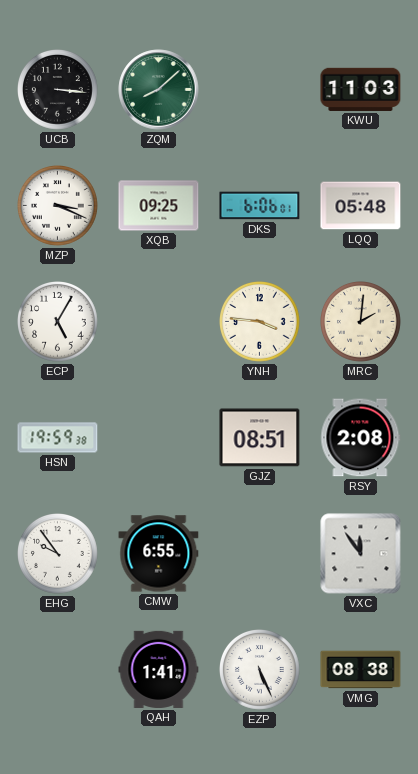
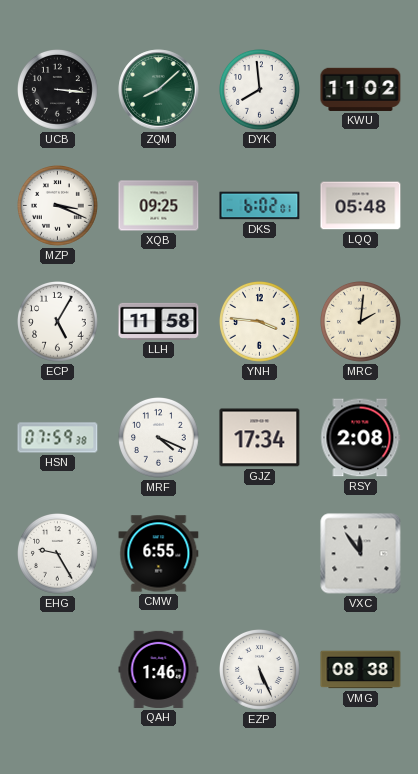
DYK: none -> 7:59 (260, 90)
KWU: 11:03 -> 11:02 (361, 89)
DKS: 6:06 -> 6:02 (260, 206)
LLH: none -> 11:58 (159, 321)
HSN: 19:59 -> 07:59 (58, 438)
MRF: none -> 4:19 (159, 438)
GJZ: 08:51 -> 17:34 (260, 438)
EHG: 9:54 -> 9:25 (58, 554)
QAH: 1:41 -> 1:46 (159, 669)
